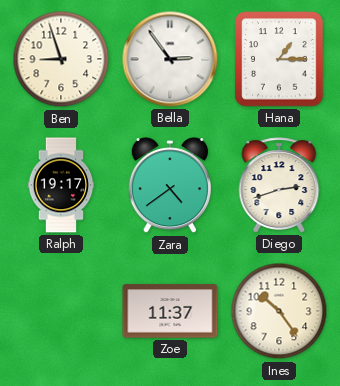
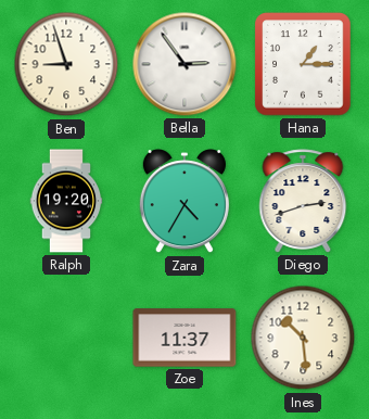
Ralph: 19:17 -> 19:20 (66, 201)
Zara: 4:39 -> 4:35 (184, 202)
Ines: 10:24 -> 10:29 (303, 338)
